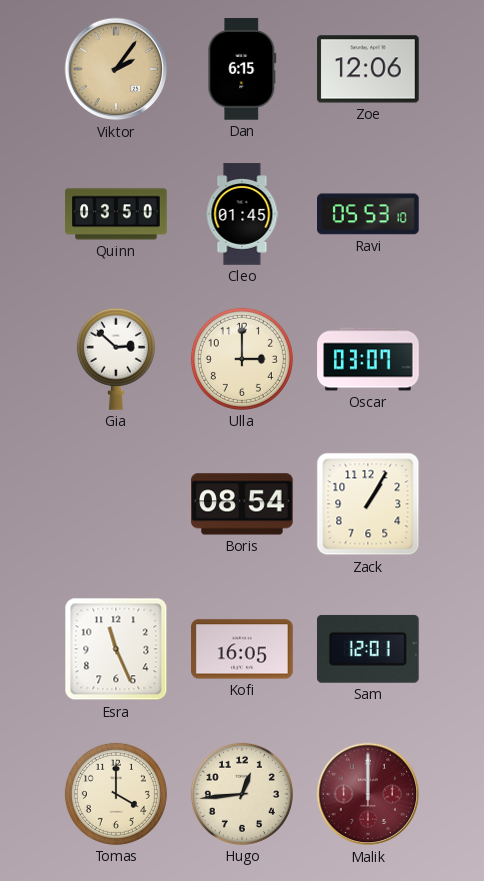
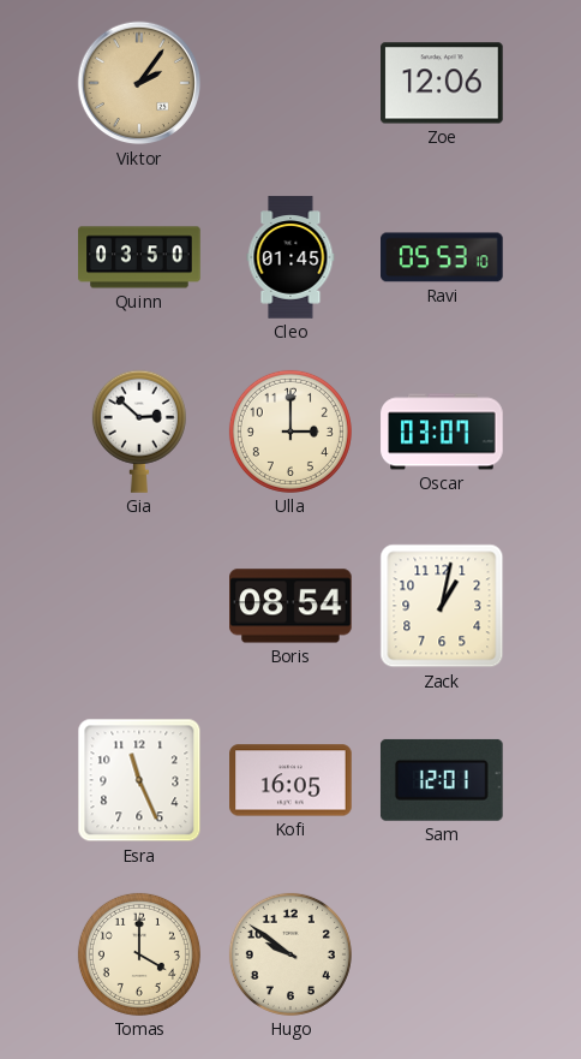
Dan: 6:15 -> none (242, 69)
Zack: 1:05 -> 1:02 (442, 606)
Hugo: 12:44 -> 9:51 (290, 954)
Malik: 12:00 -> none (368, 794)
